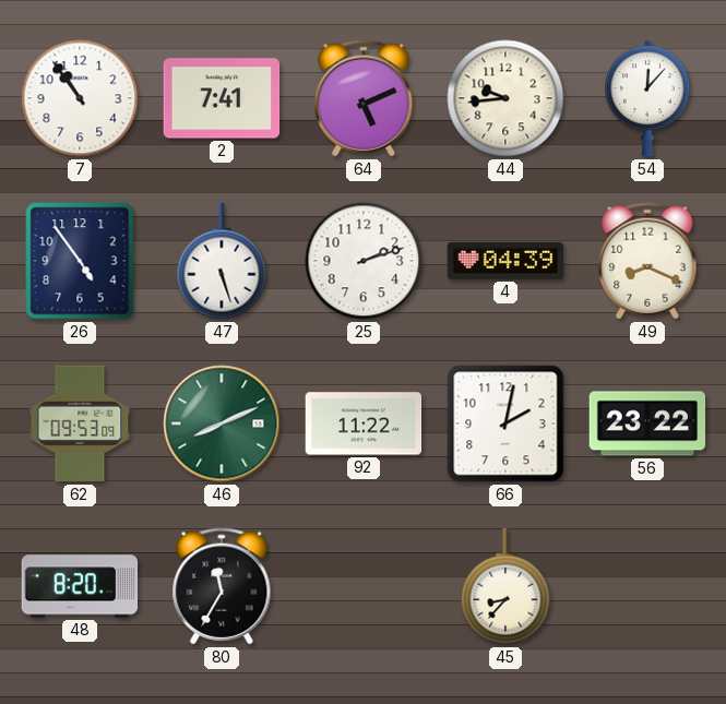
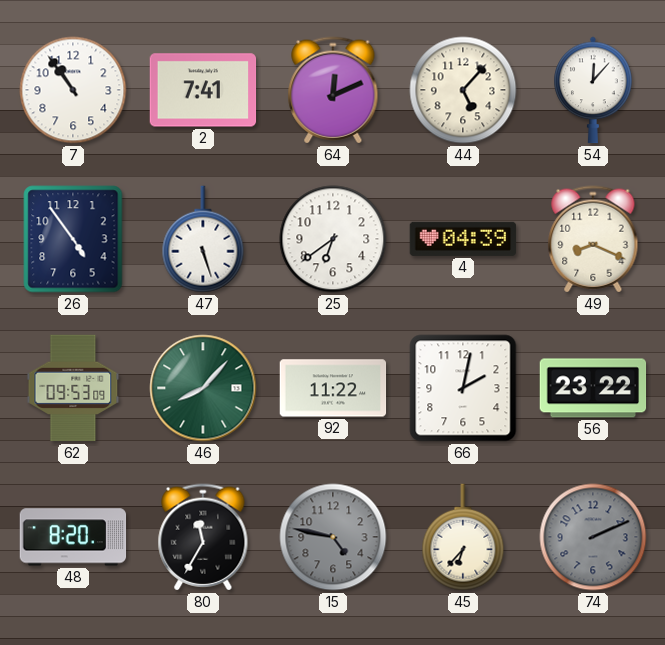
64: 5:11 -> 12:11 (333, 90)
44: 9:44 -> 5:07 (463, 90)
25: 2:12 -> 6:39 (333, 239)
46: 8:11 -> 8:07 (203, 388)
15: none -> 4:47 (333, 537)
45: 8:37 -> 6:37 (463, 537)
74: none -> 2:11 (593, 537)
